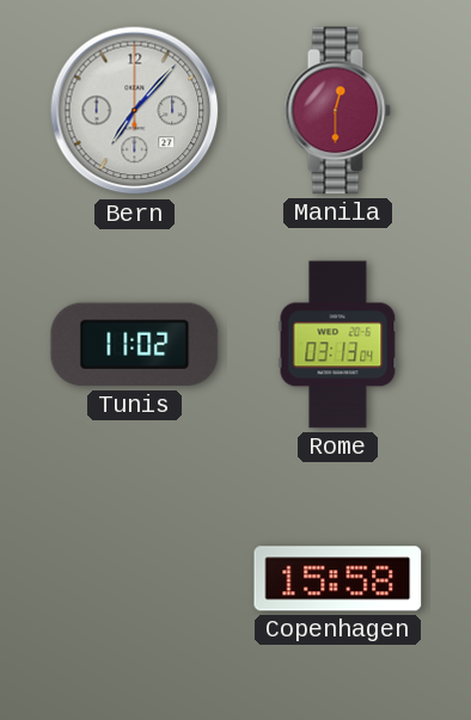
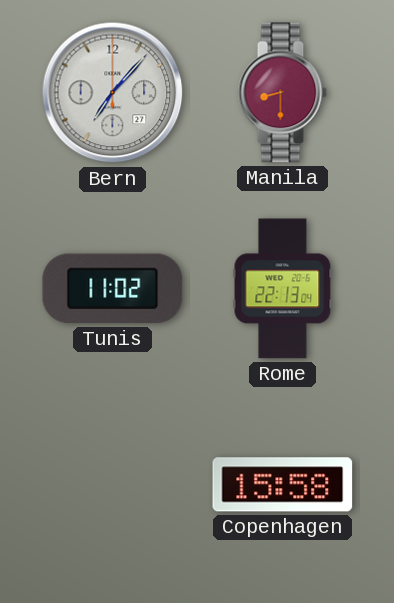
Manila: 12:30 -> 8:30 (282, 93)
Rome: 03:13 -> 22:13 (283, 289)
